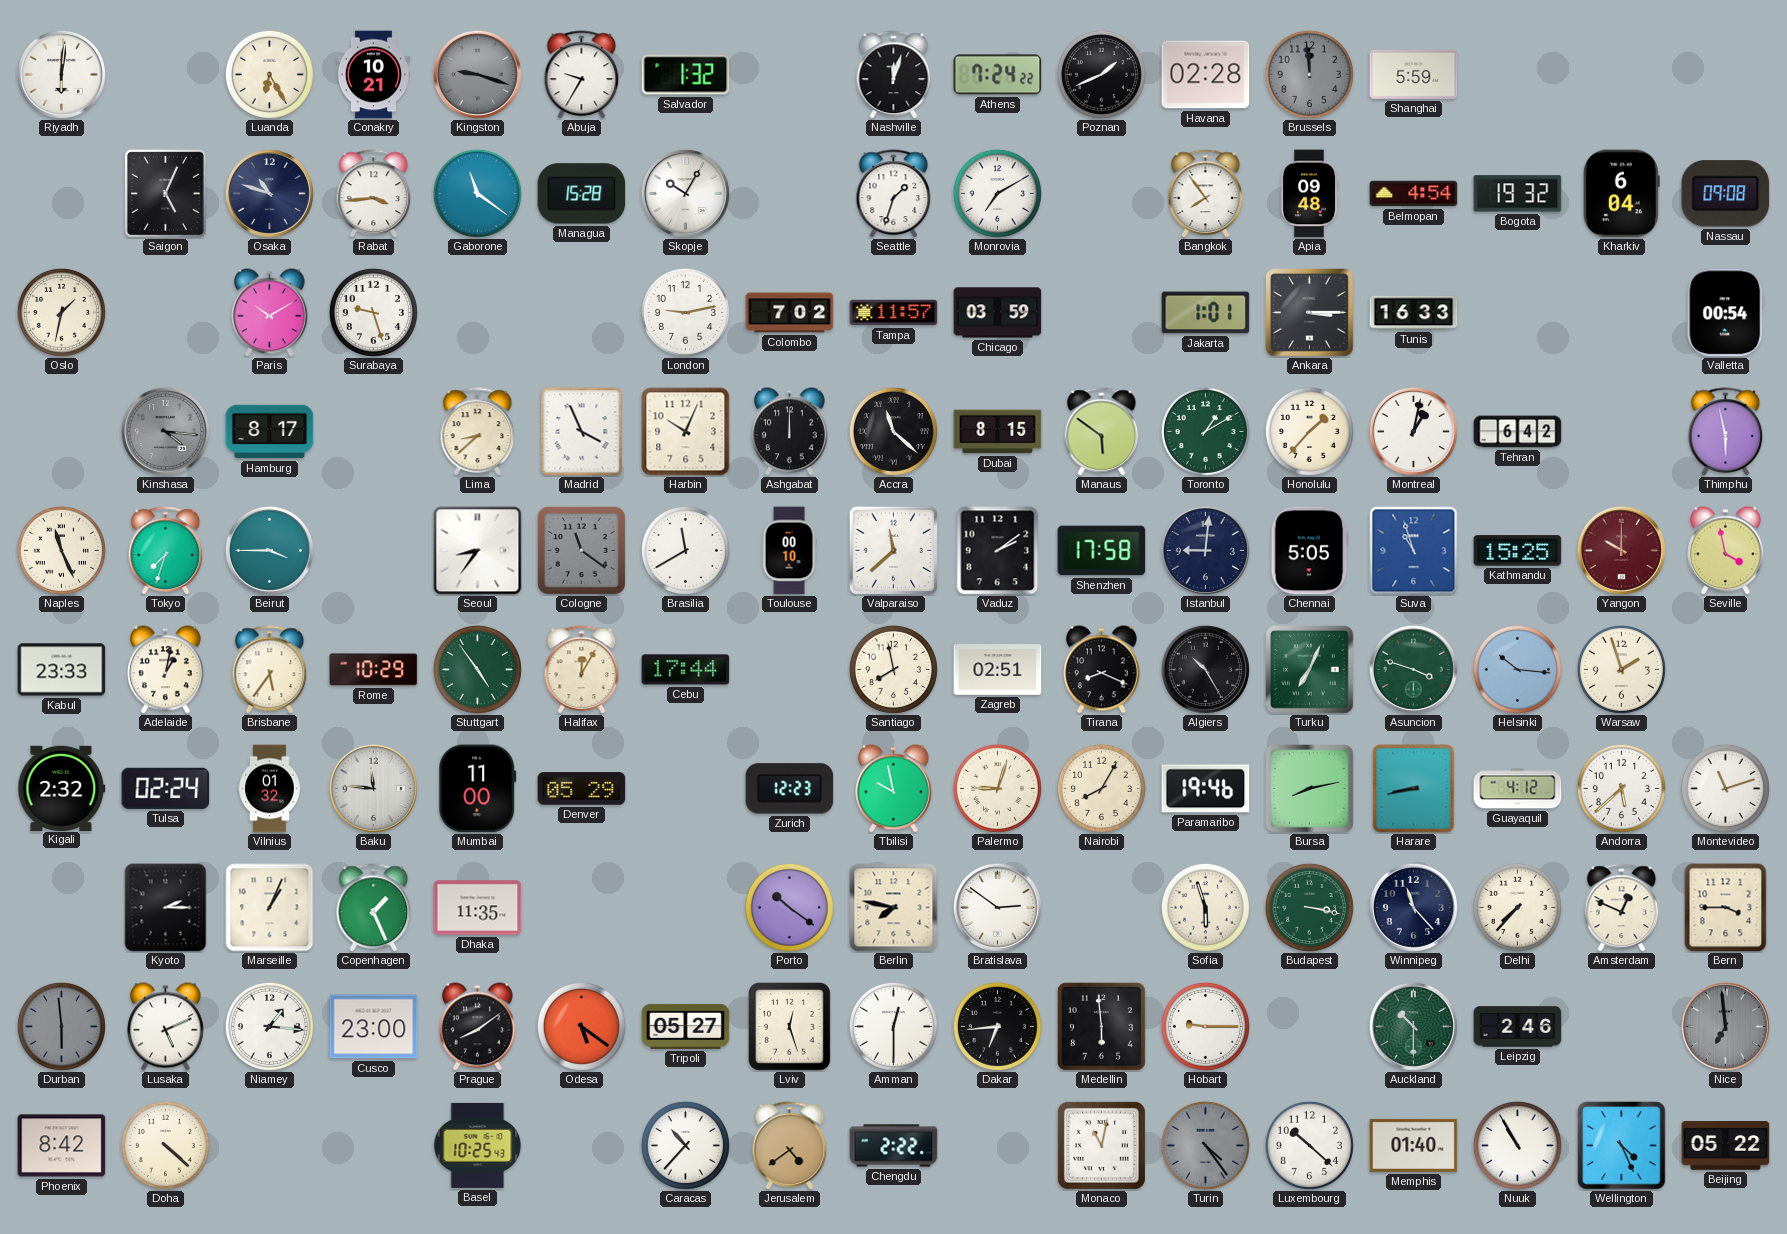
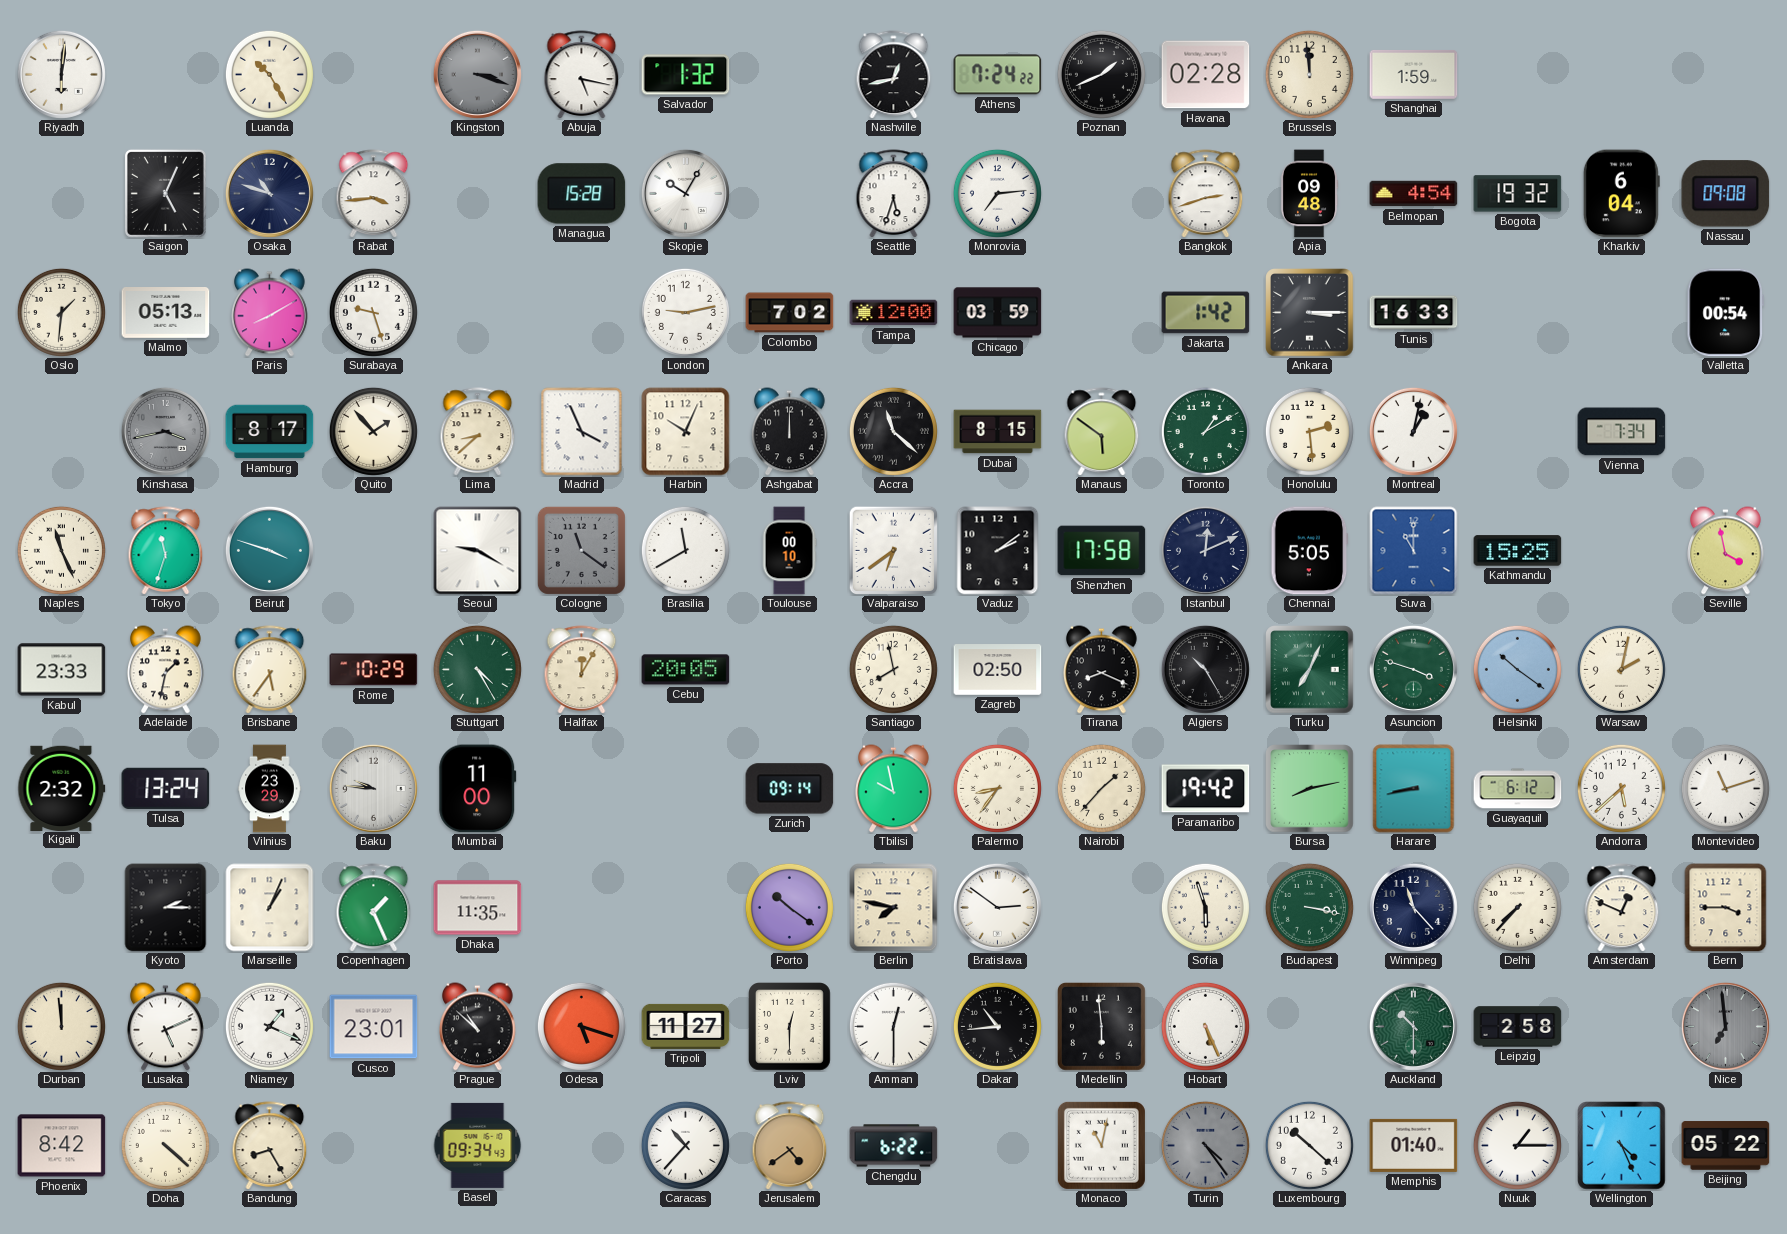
Luanda: 6:25 -> 10:25 (269, 74)
Conakry: 10:21 -> none (373, 75)
Kingston: 9:18 -> 3:18 (477, 74)
Abuja: 9:35 -> 5:17 (582, 74)
Nashville: 12:03 -> 12:43 (894, 74)
Brussels dial: grey -> cream (1309, 74)
Shanghai: 5:59 -> 1:59 (1414, 75)
Gaborone: 11:21 -> none (477, 193)
Seattle: 1:33 -> 5:33 (894, 193)
Monrovia: 7:10 -> 7:14 (997, 193)
Bangkok: 7:54 -> 2:42 (1206, 193)
Oslo: 1:32 -> 1:31 (61, 312)
Malmo: none -> 05:13 (166, 313)
Paris: 10:10 -> 8:10 (270, 313)
Tampa: 11:57 -> 12:00 (894, 313)
Jakarta: 1:01 -> 1:42 (1206, 313)
Kinshasa: 4:16 -> 3:43 (165, 431)
Quito: none -> 1:53 (373, 431)
Honolulu: 1:37 -> 2:29 (1309, 431)
Tehran: 6:42 -> none (1518, 432)
Vienna: none -> 7:34 (1622, 432)
Thimphu: 5:58 -> none (1726, 431)
Tokyo: 7:33 -> 11:33 (166, 550)
Beirut: 3:45 -> 3:48 (269, 550)
Seoul: 8:36 -> 9:20 (478, 551)
Valparaiso: 11:38 -> 6:39 (893, 550)
Istanbul: 9:01 -> 12:11 (1205, 550)
Suva: 10:57 -> 11:00 (1414, 551)
Yangon: 10:00 -> none (1621, 550)
Adelaide: 1:02 -> 1:32 (166, 670)
Stuttgart: 4:54 -> 4:25 (477, 669)
Cebu: 17:44 -> 20:05 (686, 670)
Zagreb: 02:51 -> 02:50 (998, 670)
Helsinki: 10:16 -> 10:21 (1517, 669)
Warsaw: 1:57 -> 2:02 (1621, 669)
Tulsa: 02:24 -> 13:24 (166, 788)
Vilnius: 01:32 -> 23:29 (270, 789)
Baku: 11:46 -> 9:46 (373, 788)
Denver: 05:29 -> none (582, 789)
Zurich: 12:23 -> 09:14 (790, 789)
Palermo: 9:03 -> 8:36 (997, 788)
Nairobi: 8:05 -> 1:37 (1101, 788)
Paramaribo: 19:46 -> 19:42 (1206, 789)
Guayaquil: 4:12 -> 6:12 (1518, 789)
Durban: 5:59 -> 11:59 (61, 1026)
Durban dial: grey -> cream (61, 1026)
Niamey: 1:16 -> 1:19 (269, 1026)
Cusco: 23:00 -> 23:01 (374, 1027)
Prague: 8:09 -> 10:52 (478, 1027)
Odesa: 5:21 -> 5:18 (581, 1026)
Tripoli: 05:27 -> 11:27 (686, 1026)
Lviv: 12:27 -> 12:30 (790, 1027)
Dakar: 6:44 -> 10:44 (997, 1026)
Hobart: 9:15 -> 5:26 (1205, 1026)
Leipzig: 2:46 -> 2:58 (1518, 1027)
Bandung: none -> 8:25 (270, 1145)
Basel: 10:25 -> 09:34 (477, 1145)
Chengdu: 2:22 -> 6:22 (894, 1146)
Nuuk: 10:55 -> 1:15 (1517, 1145)
